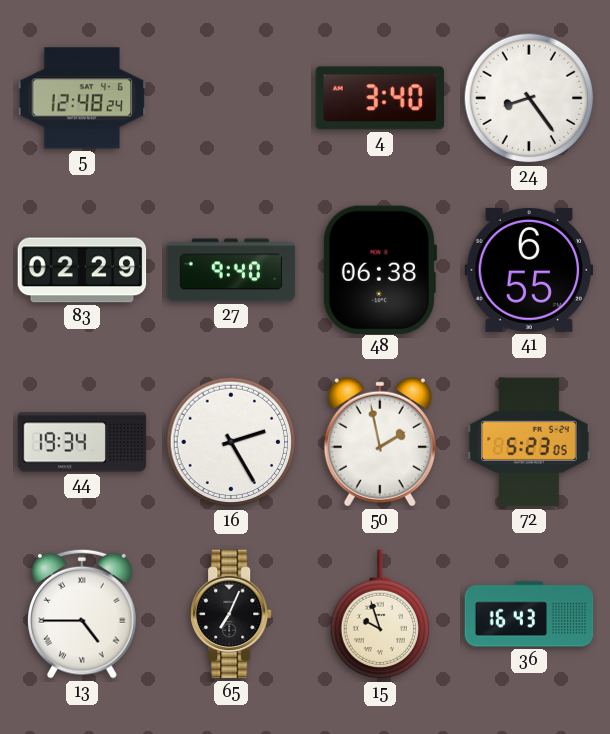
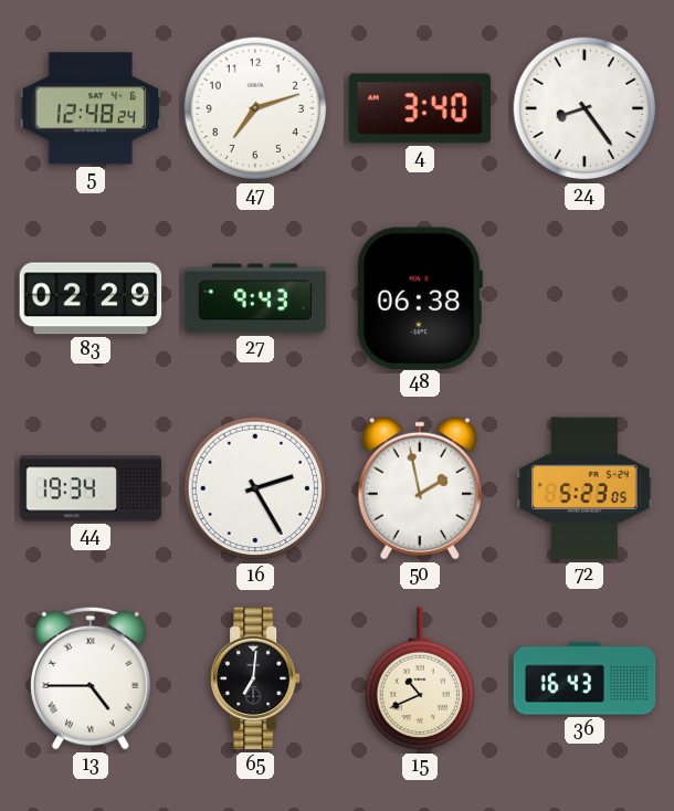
47: none -> 7:12 (255, 108)
27: 9:40 -> 9:43 (255, 298)
41: 6:55 -> none (529, 270)
65: 7:04 -> 7:01 (256, 678)
15: 9:57 -> 10:41 (419, 680)
